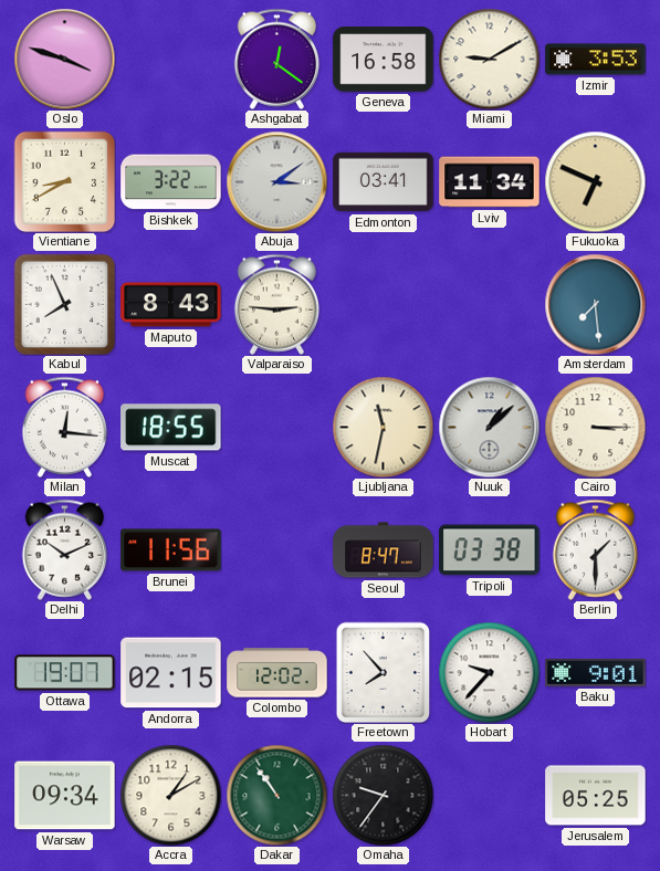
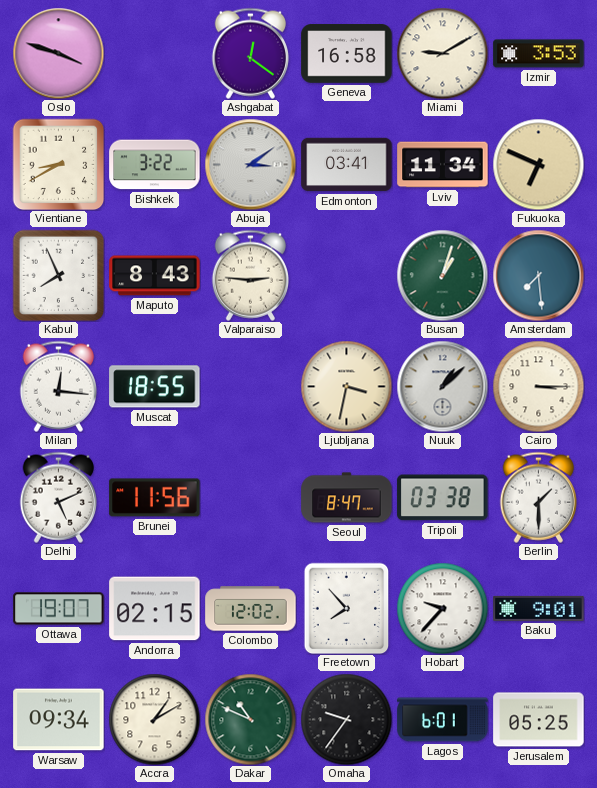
Busan: none -> 1:03 (442, 275)
Ljubljana: 11:32 -> 3:32 (346, 386)
Delhi: 10:11 -> 5:11 (58, 497)
Dakar: 10:54 -> 10:49 (250, 719)
Lagos: none -> 6:01 (443, 720)
